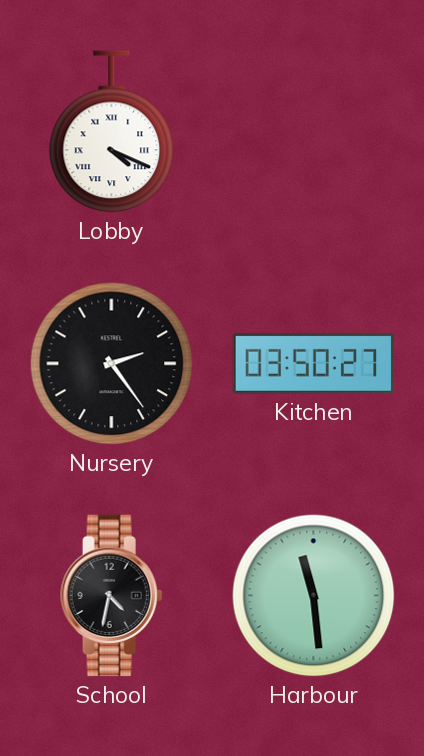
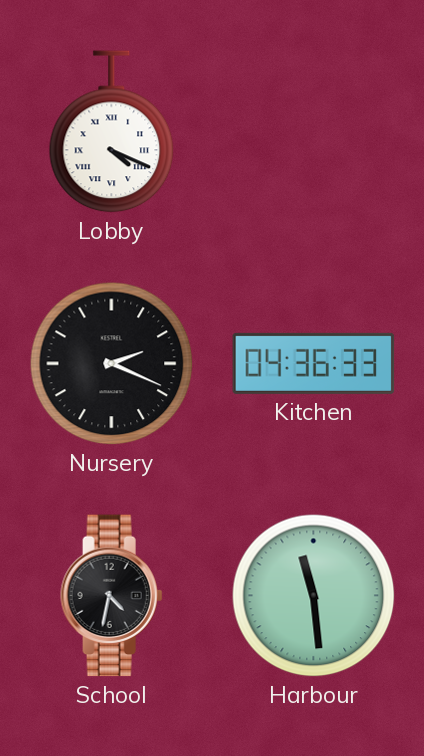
Nursery: 2:24 -> 2:19 (112, 364)
Kitchen: 03:50 -> 04:36 (314, 363)
